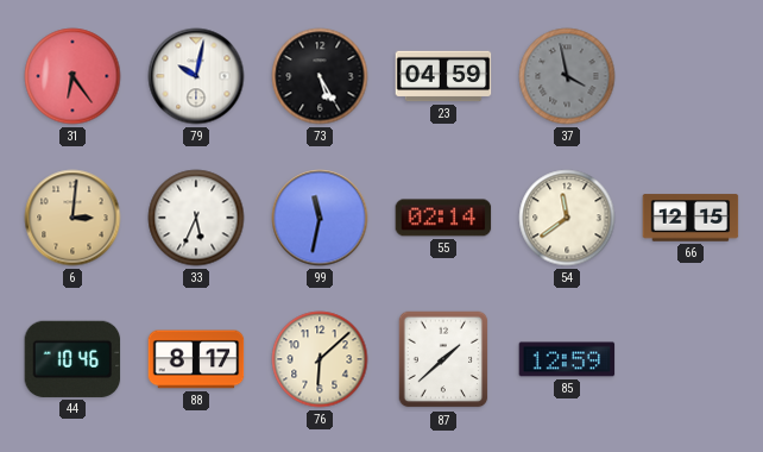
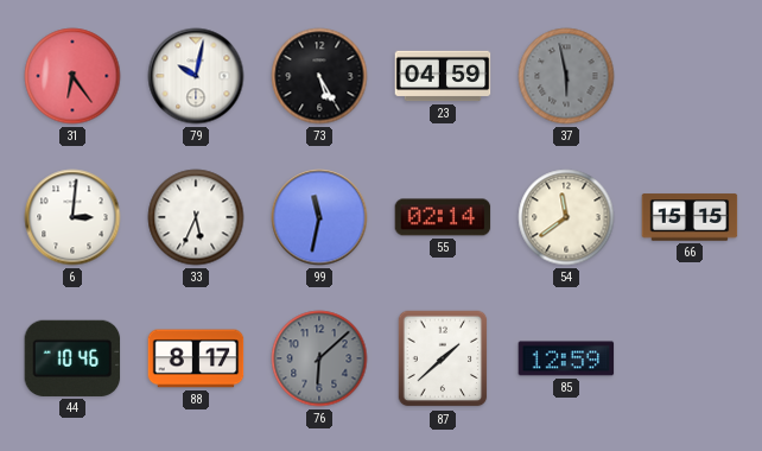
37: 3:58 -> 5:58 (566, 76)
6 dial: champagne -> white (72, 217)
66: 12:15 -> 15:15 (690, 217)
76 dial: cream -> grey (319, 358)
